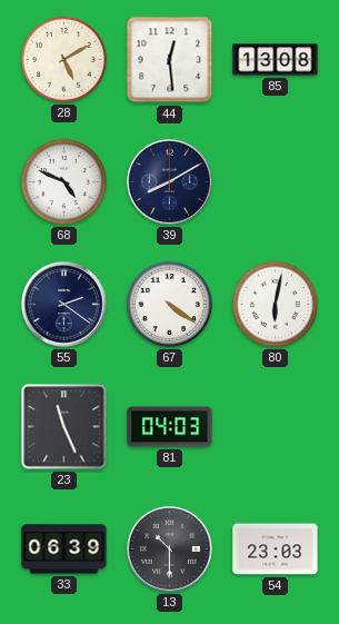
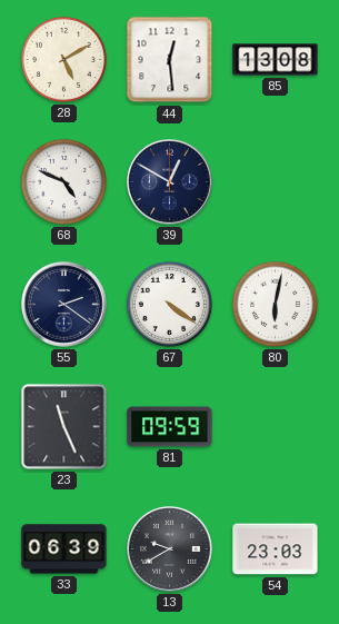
39: 8:10 -> 12:50 (170, 182)
81: 04:03 -> 09:59 (170, 427)
13: 10:30 -> 9:40 (170, 549)
